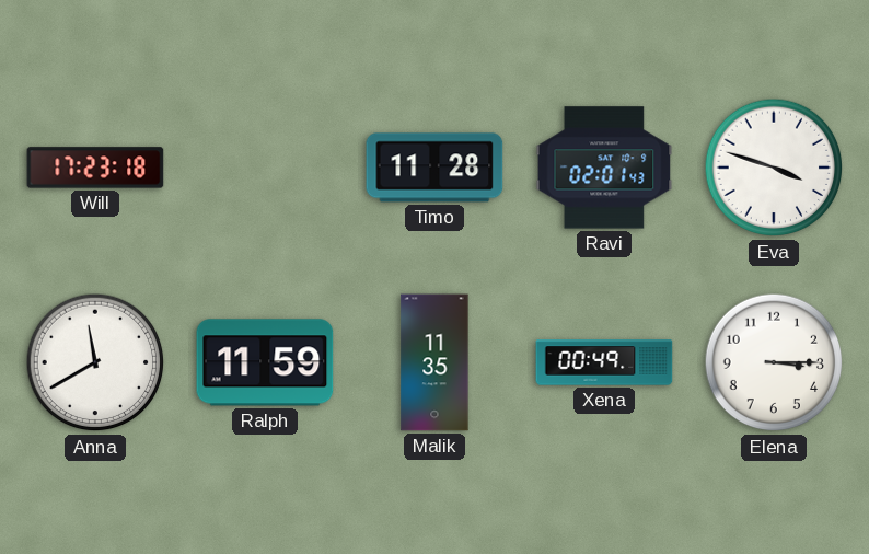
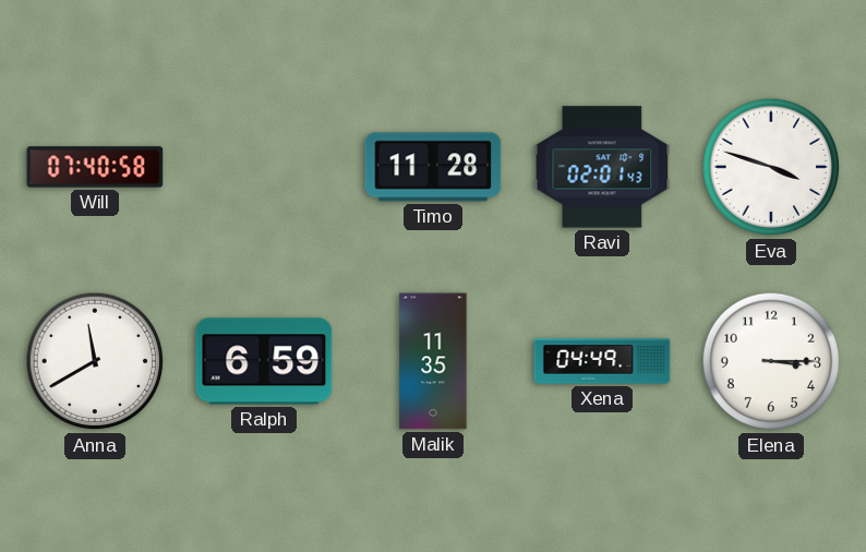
Will: 17:23 -> 07:40 (95, 167)
Ralph: 11:59 -> 6:59 (264, 361)
Xena: 00:49 -> 04:49 (602, 361)
